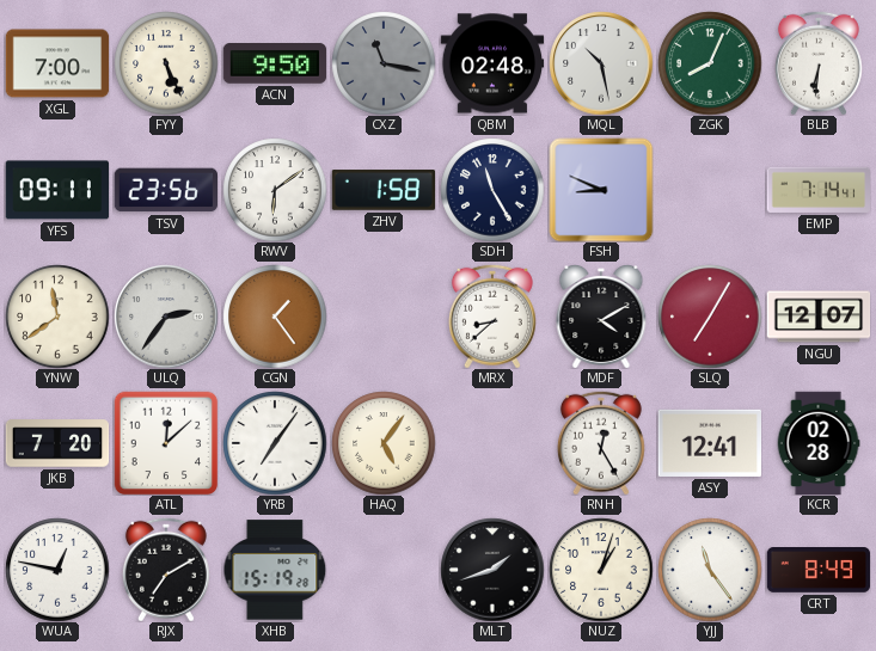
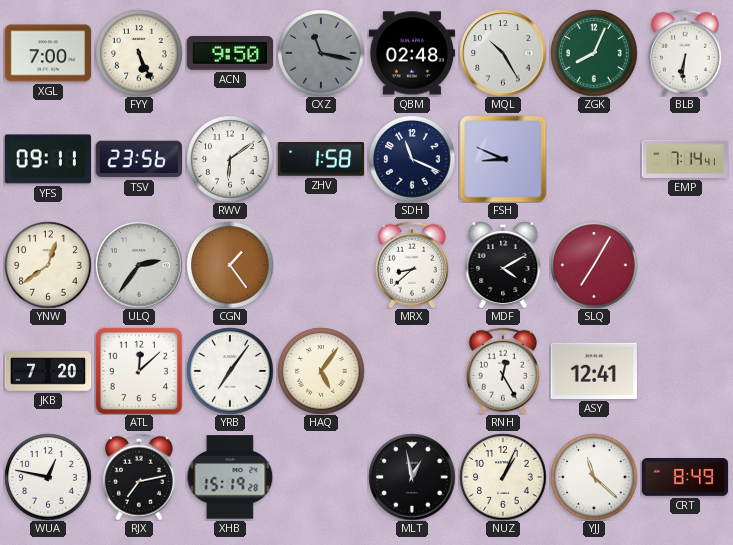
MQL: 10:28 -> 10:25 (503, 53)
SDH: 11:25 -> 11:19 (412, 159)
YNW: 11:39 -> 12:39 (48, 265)
NGU: 12:07 -> none (819, 317)
KCR: 02:28 -> none (819, 443)
RJX: 7:10 -> 7:13 (139, 477)
MLT: 1:42 -> 12:58 (412, 477)
NUZ: 1:03 -> 1:04 (503, 477)
YJJ: 11:24 -> 11:22 (594, 477)
